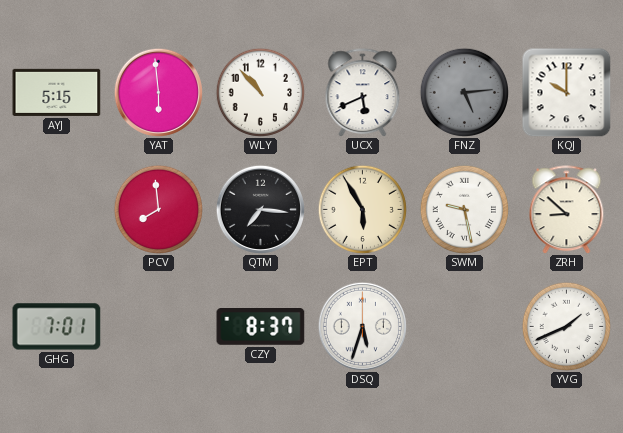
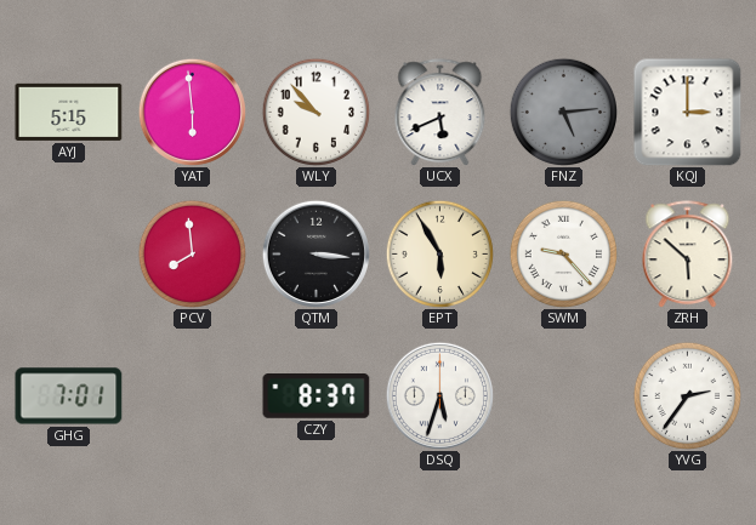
WLY: 10:53 -> 9:53 (316, 112)
KQJ: 10:00 -> 3:00 (688, 113)
QTM: 7:16 -> 3:16 (316, 253)
SWM: 9:28 -> 9:23 (563, 253)
ZRH: 8:52 -> 5:52 (688, 255)
YVG: 1:41 -> 2:36 (687, 395)
